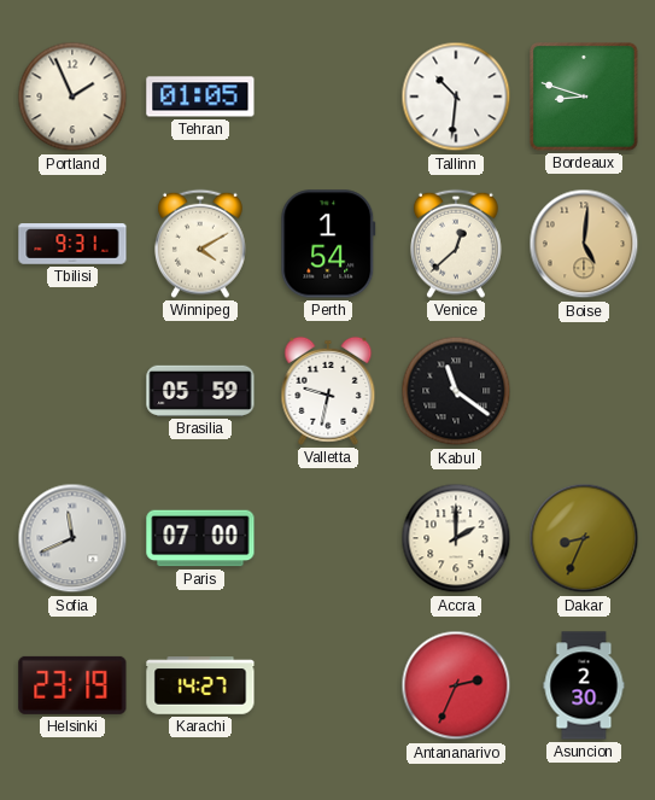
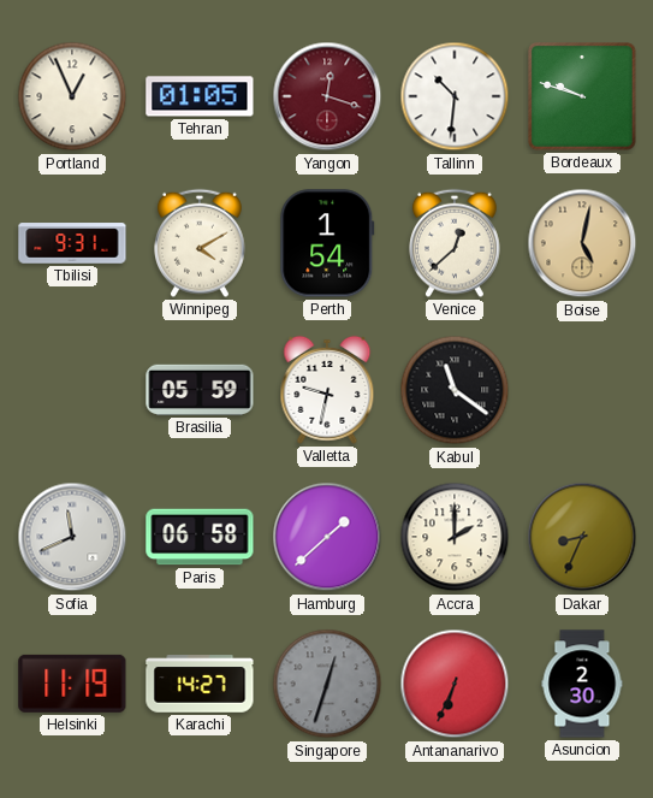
Portland: 1:56 -> 12:56 (72, 96)
Yangon: none -> 12:18 (327, 96)
Bordeaux: 8:48 -> 9:48 (582, 96)
Boise: 5:01 -> 5:02 (582, 243)
Paris: 07:00 -> 06:58 (200, 537)
Hamburg: none -> 1:38 (327, 537)
Helsinki: 23:19 -> 11:19 (72, 684)
Singapore: none -> 12:33 (327, 684)
Antananarivo: 2:34 -> 6:34 (455, 684)
